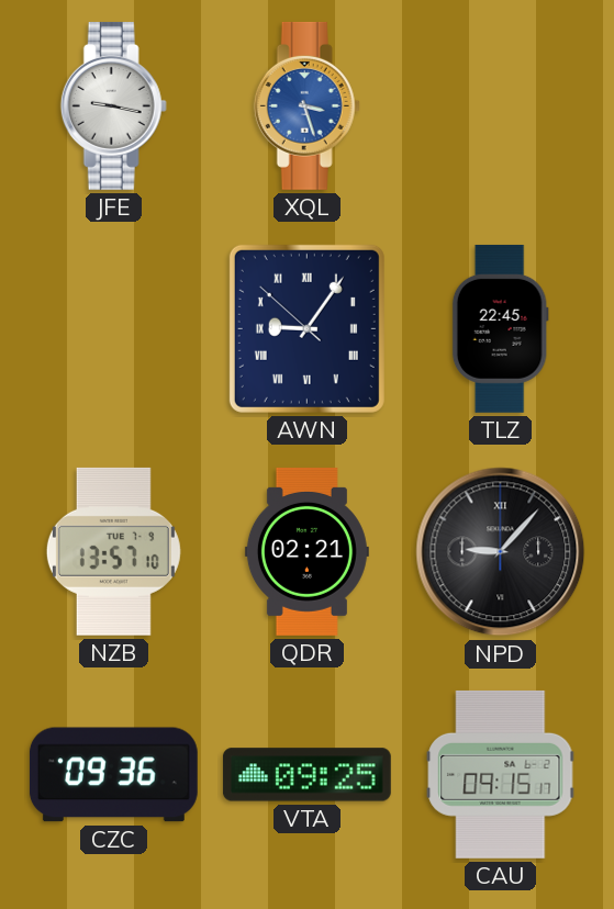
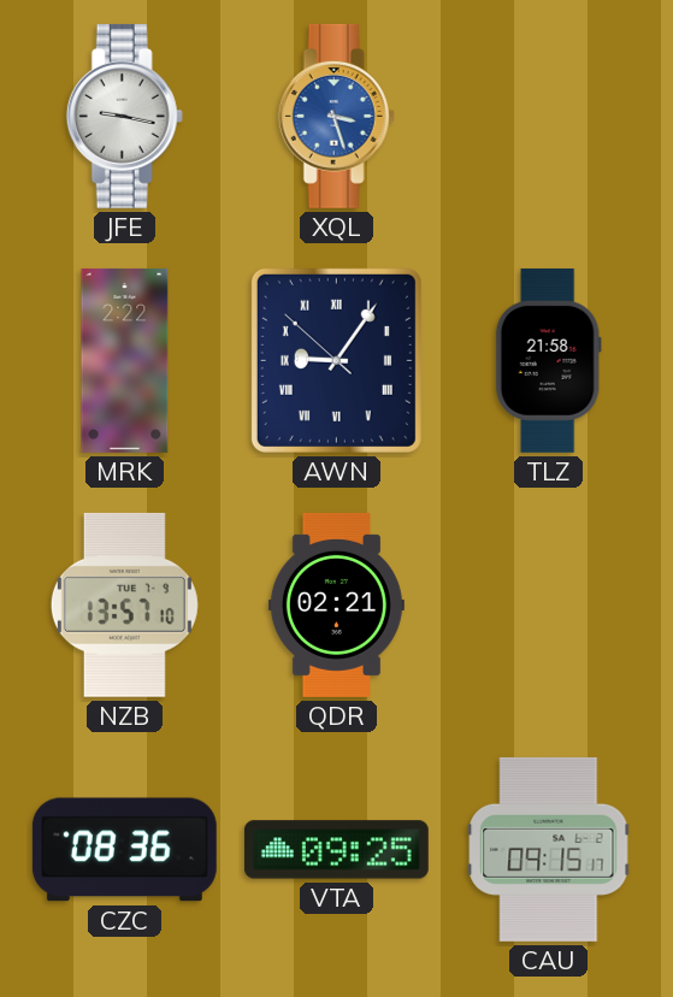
MRK: none -> 2:22 (125, 360)
TLZ: 22:45 -> 21:58 (548, 360)
NPD: 9:07 -> none (501, 552)
CZC: 09:36 -> 08:36 (124, 850)
